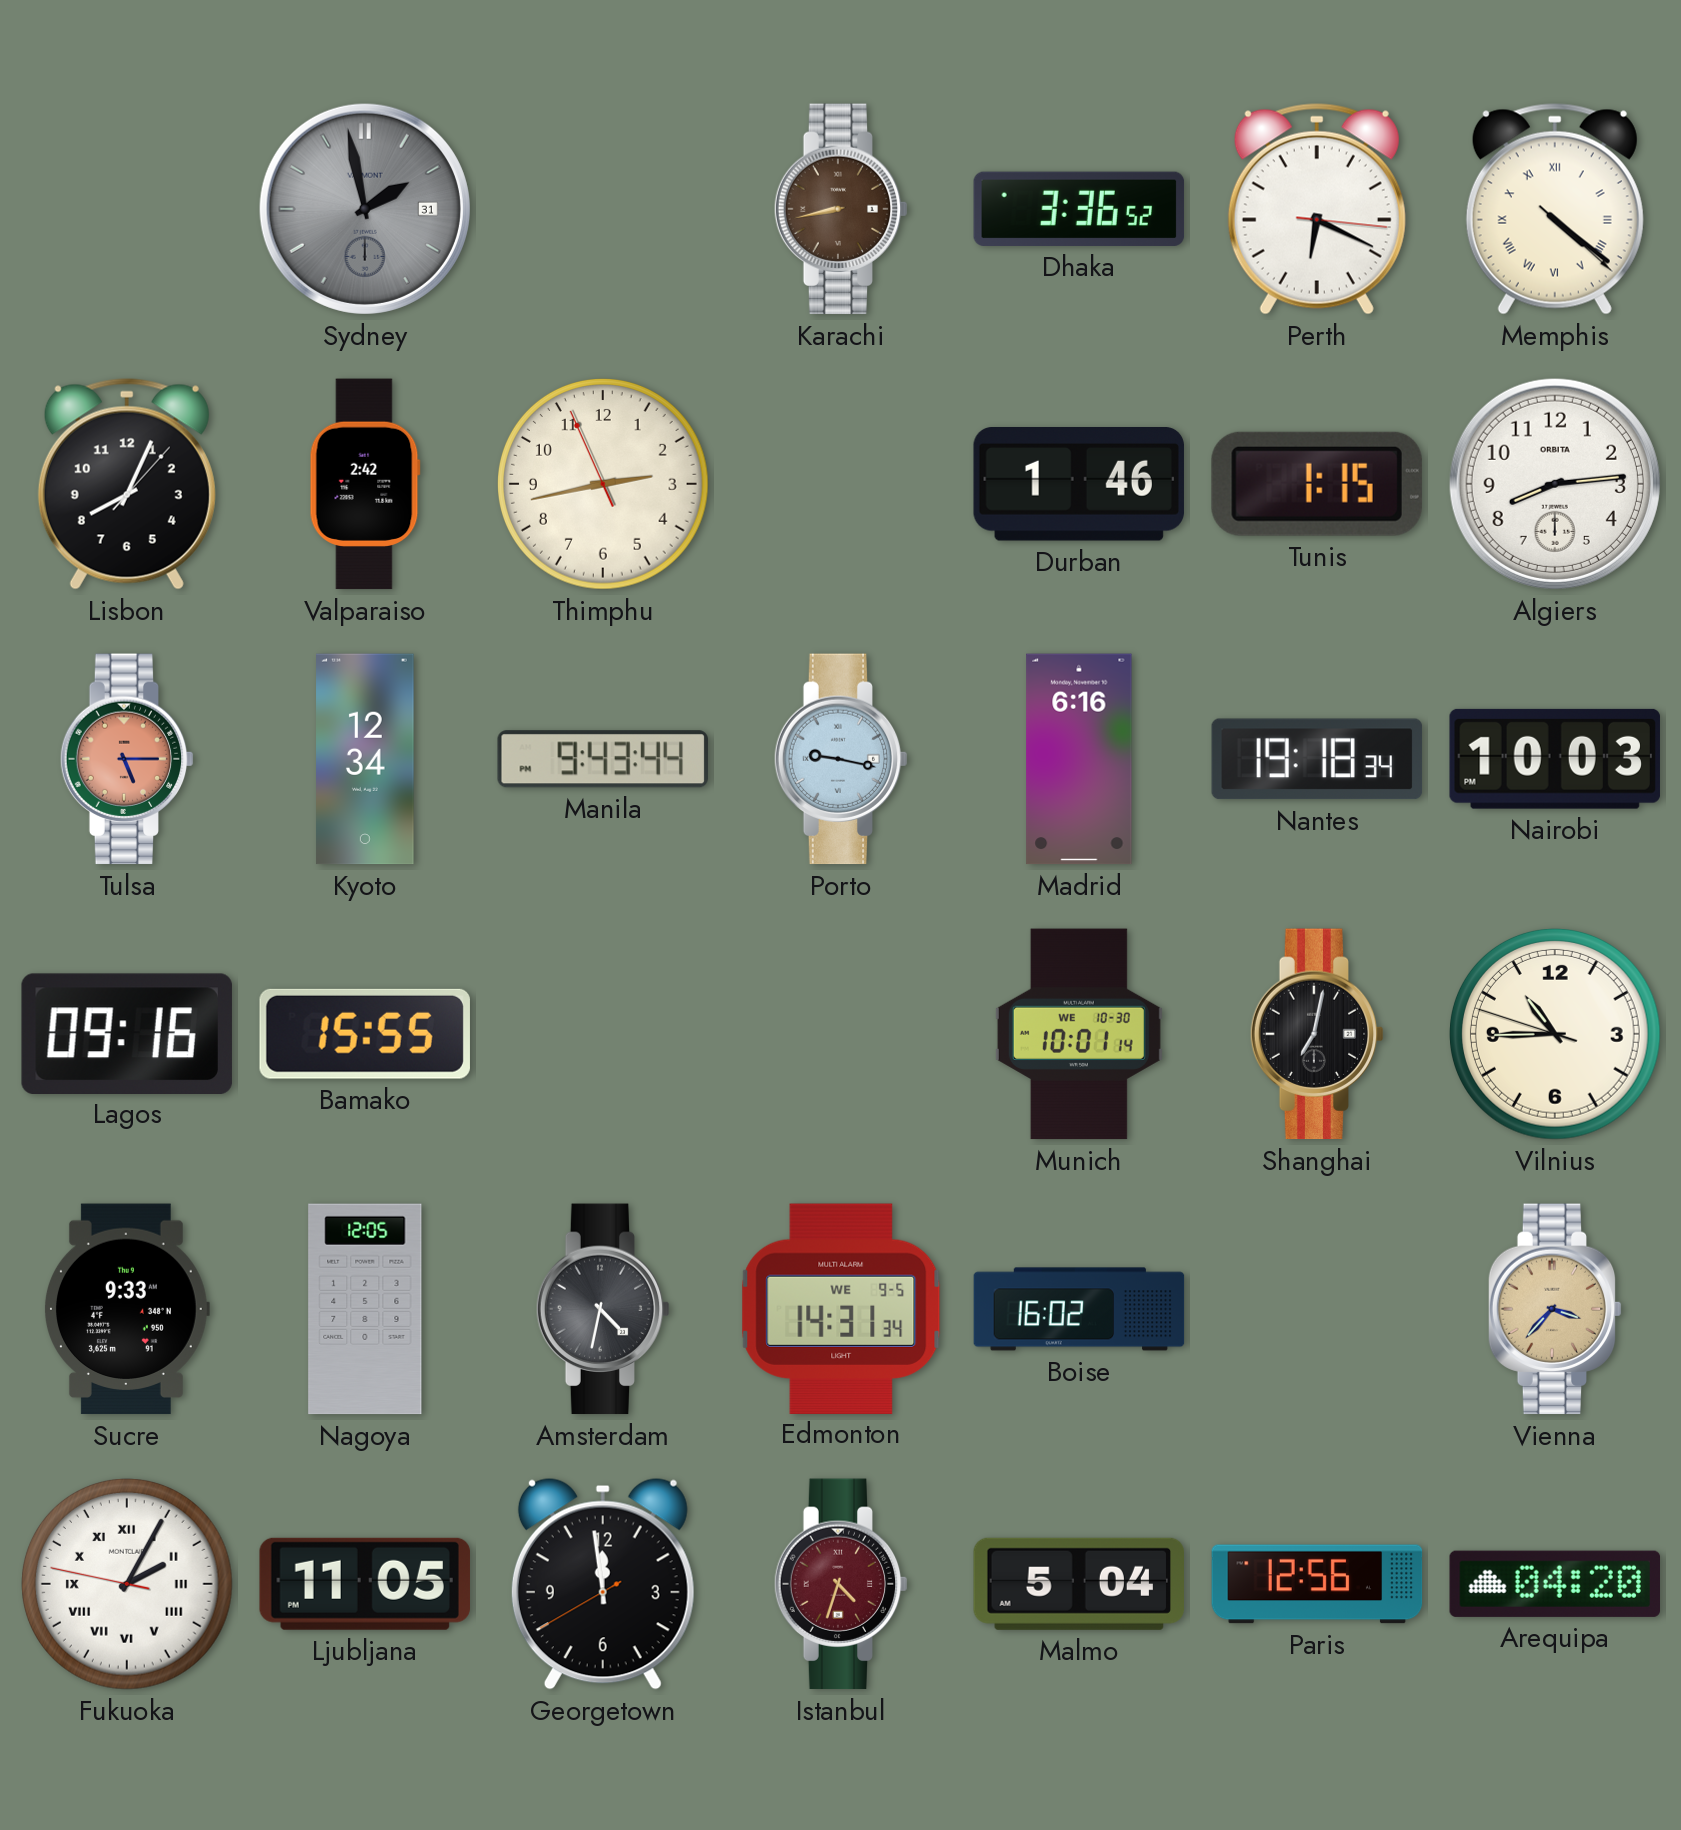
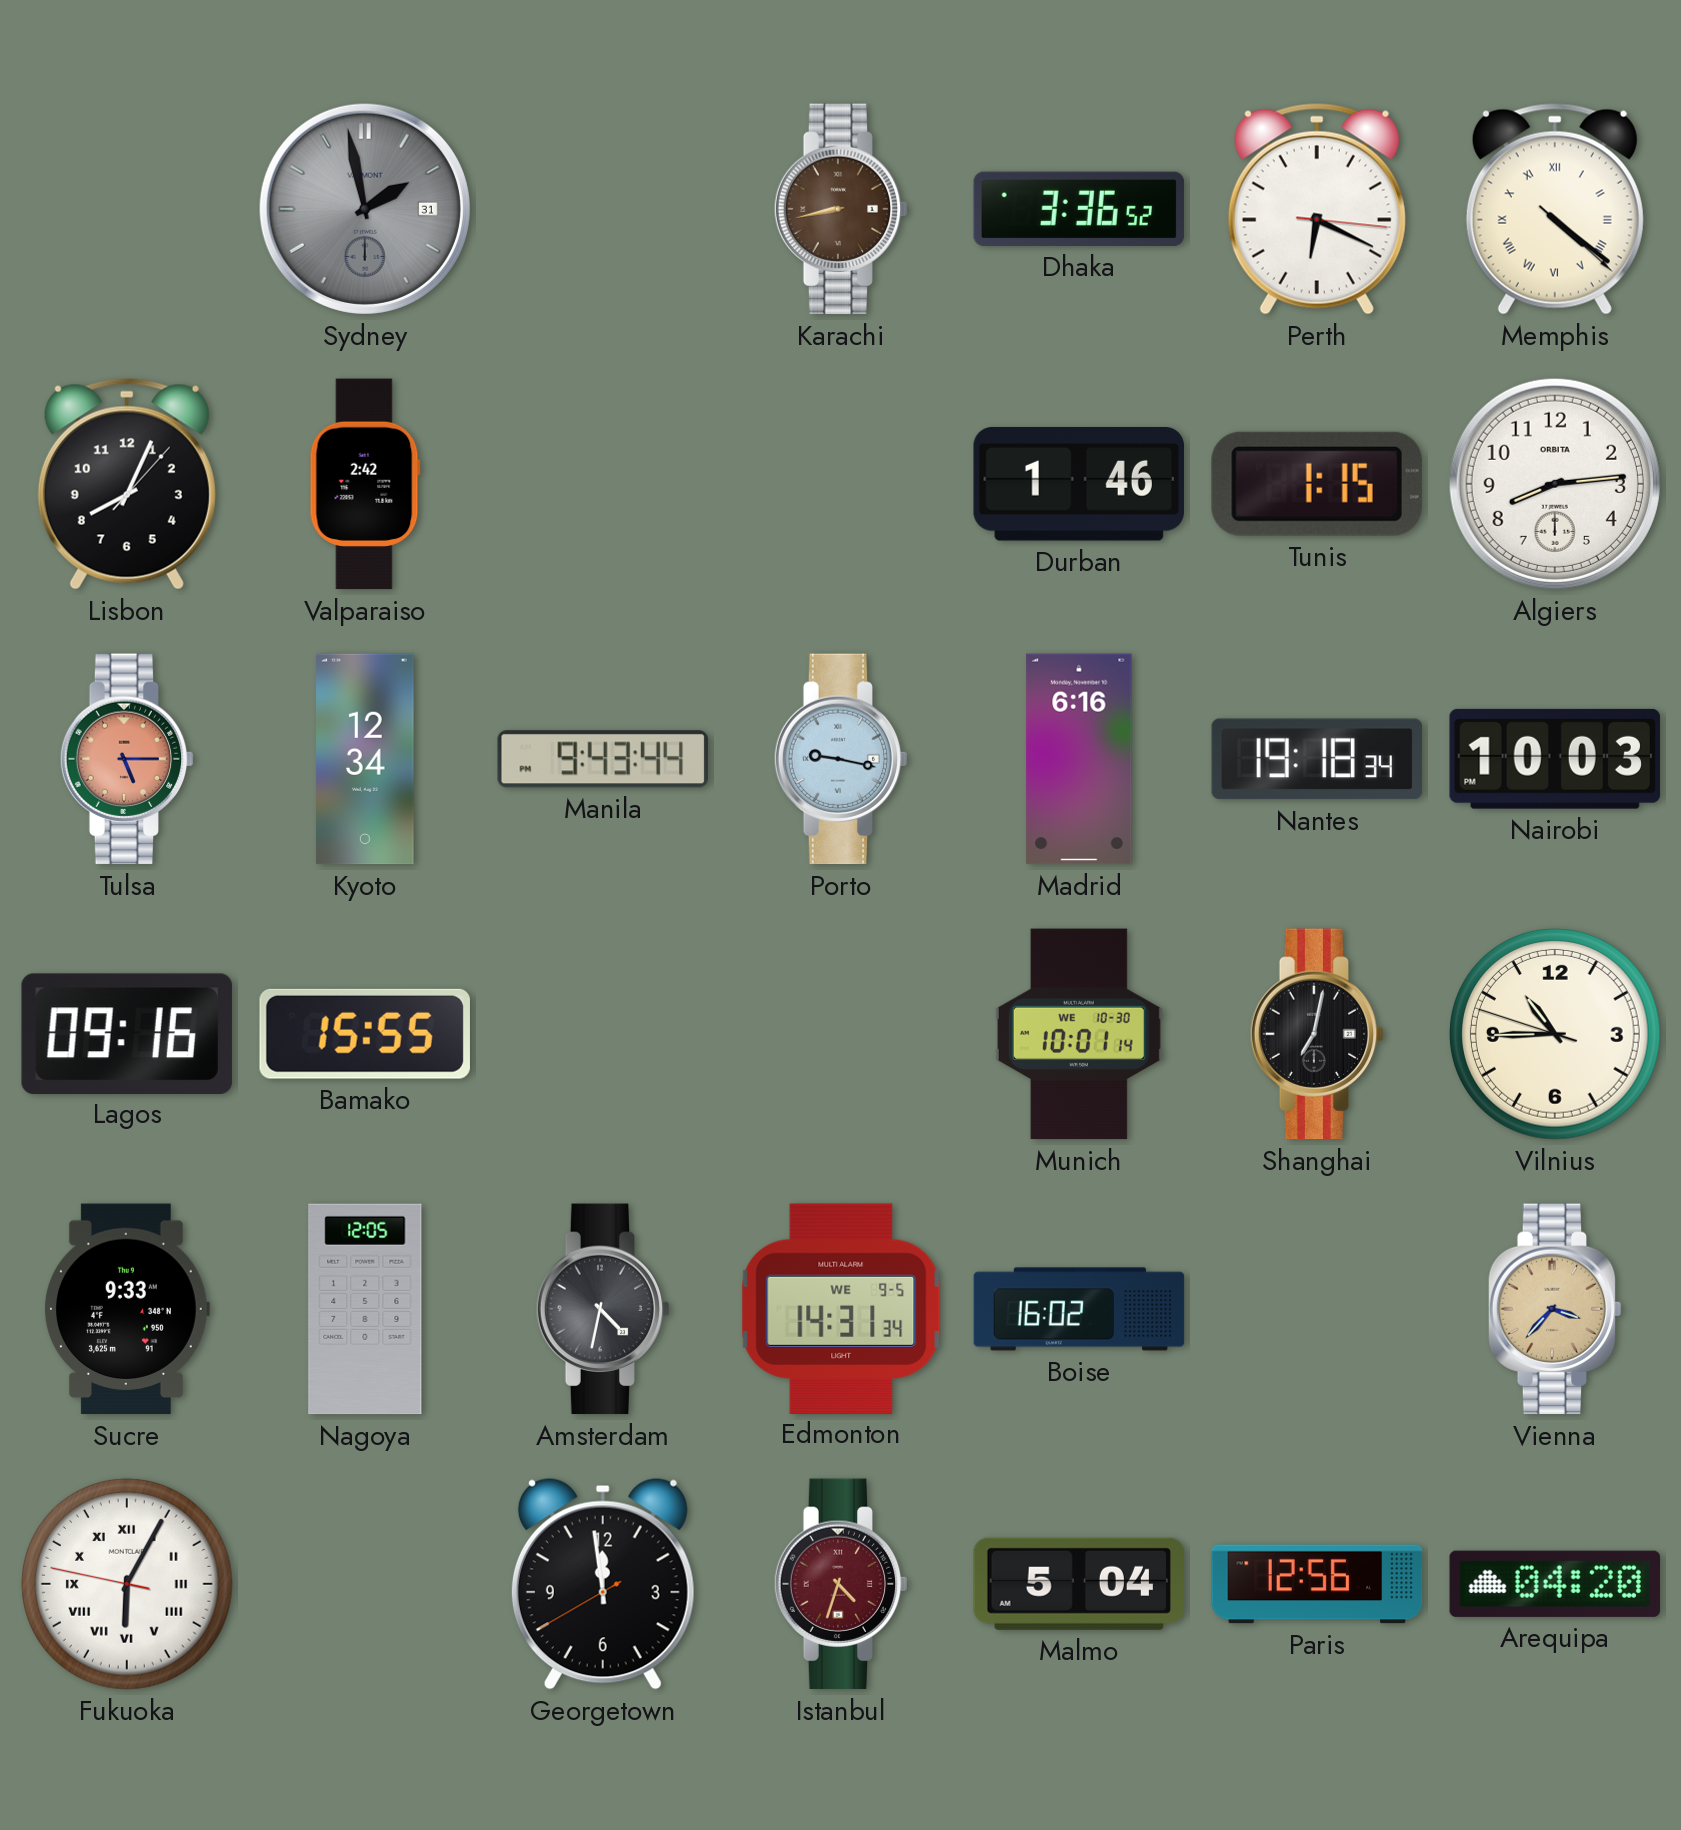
Thimphu: 2:42 -> none (604, 485)
Fukuoka: 2:04 -> 6:04 (128, 1585)
Ljubljana: 11:05 -> none (365, 1584)
